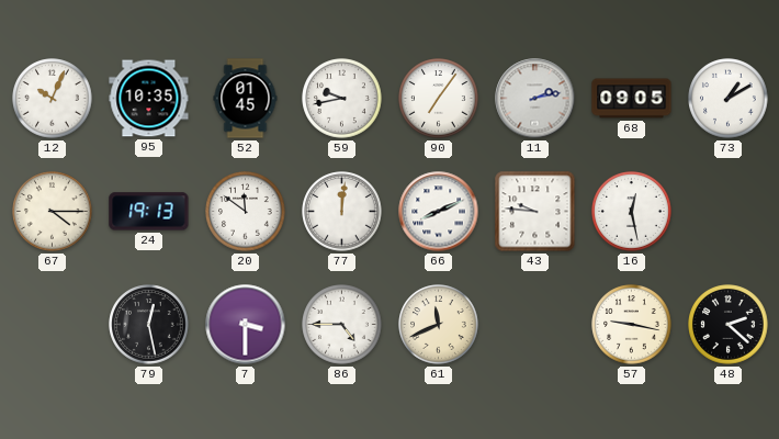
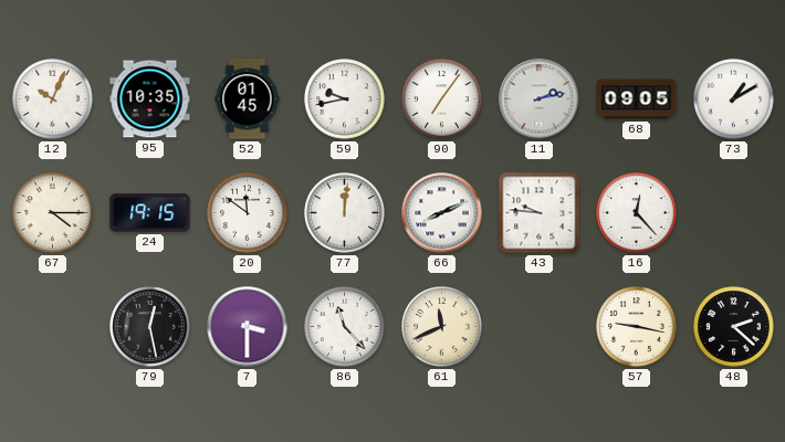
24: 19:13 -> 19:15 (150, 213)
16: 12:28 -> 12:23 (637, 213)
86: 4:45 -> 11:23 (345, 327)
